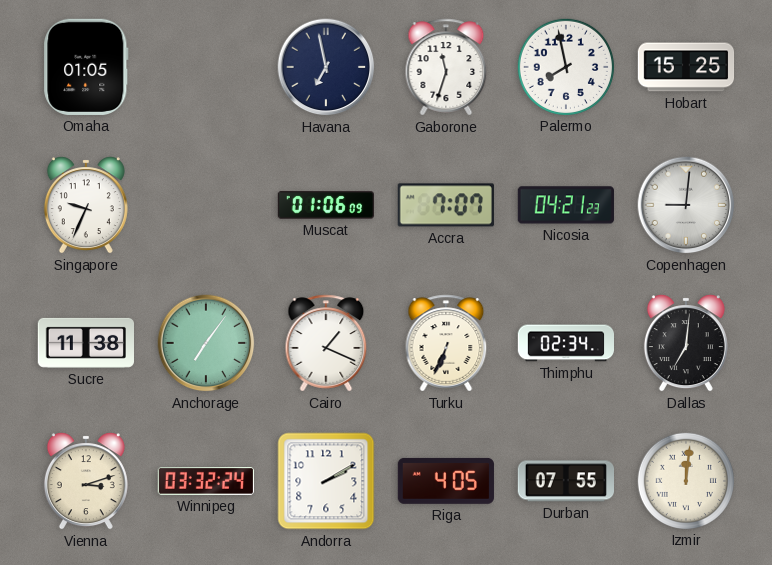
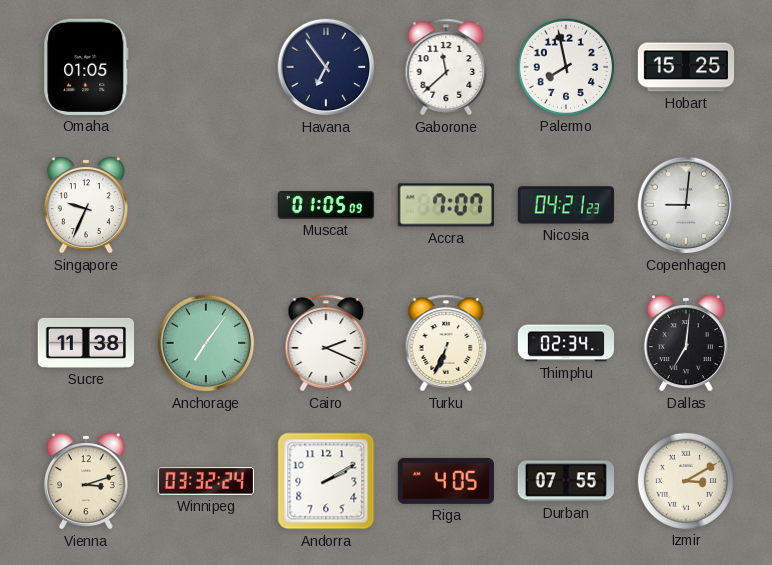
Havana: 6:58 -> 6:54 (326, 67)
Gaborone: 11:33 -> 11:38 (446, 67)
Muscat: 01:06 -> 01:05 (325, 205)
Cairo: 1:19 -> 2:19 (326, 343)
Izmir: 12:01 -> 3:10 (685, 480)
